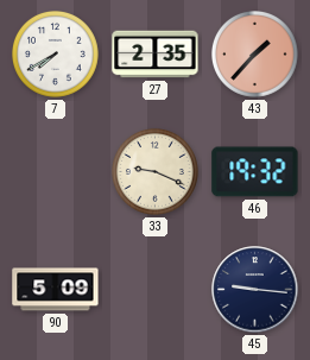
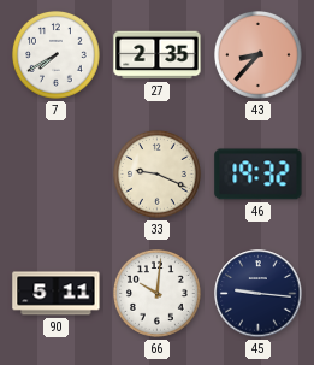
43: 1:37 -> 8:37 (259, 55)
90: 5:09 -> 5:11 (57, 294)
66: none -> 10:01 (158, 294)
